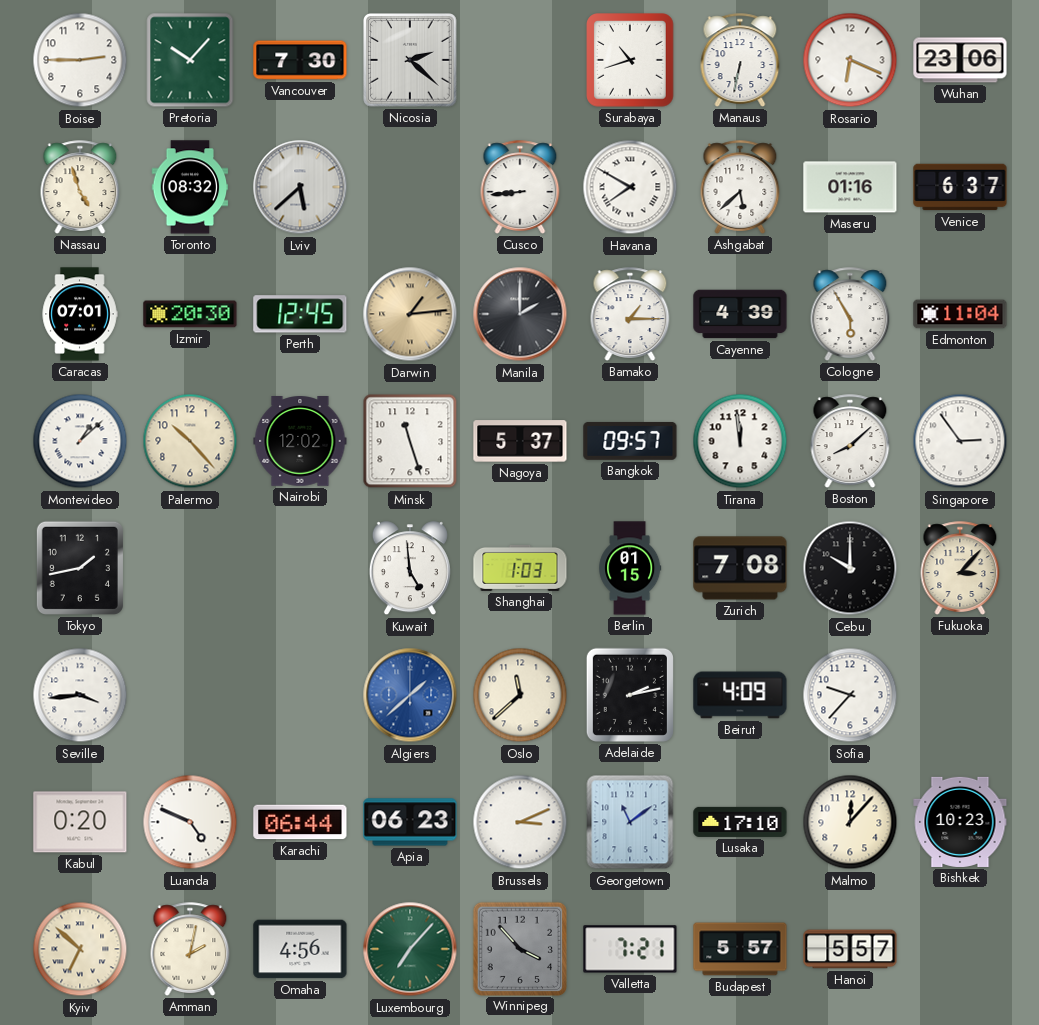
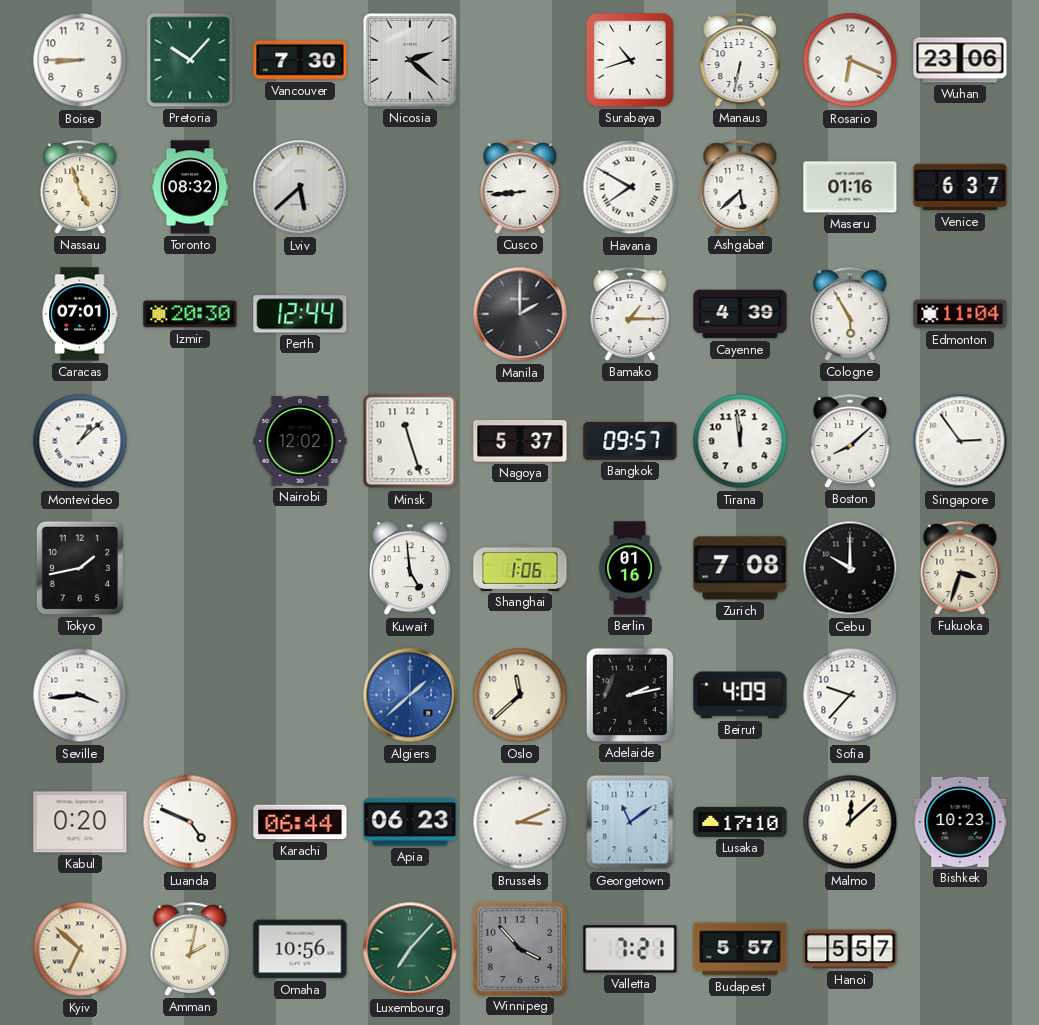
Boise: 2:45 -> 8:45 (80, 60)
Perth: 12:45 -> 12:44 (300, 314)
Darwin: 1:14 -> none (410, 314)
Palermo: 10:23 -> none (190, 441)
Shanghai: 1:03 -> 1:06 (520, 568)
Berlin: 01:15 -> 01:16 (630, 568)
Fukuoka: 3:07 -> 3:33 (960, 568)
Malmo: 12:07 -> 12:08 (850, 822)
Omaha: 4:56 -> 10:56 (300, 949)
